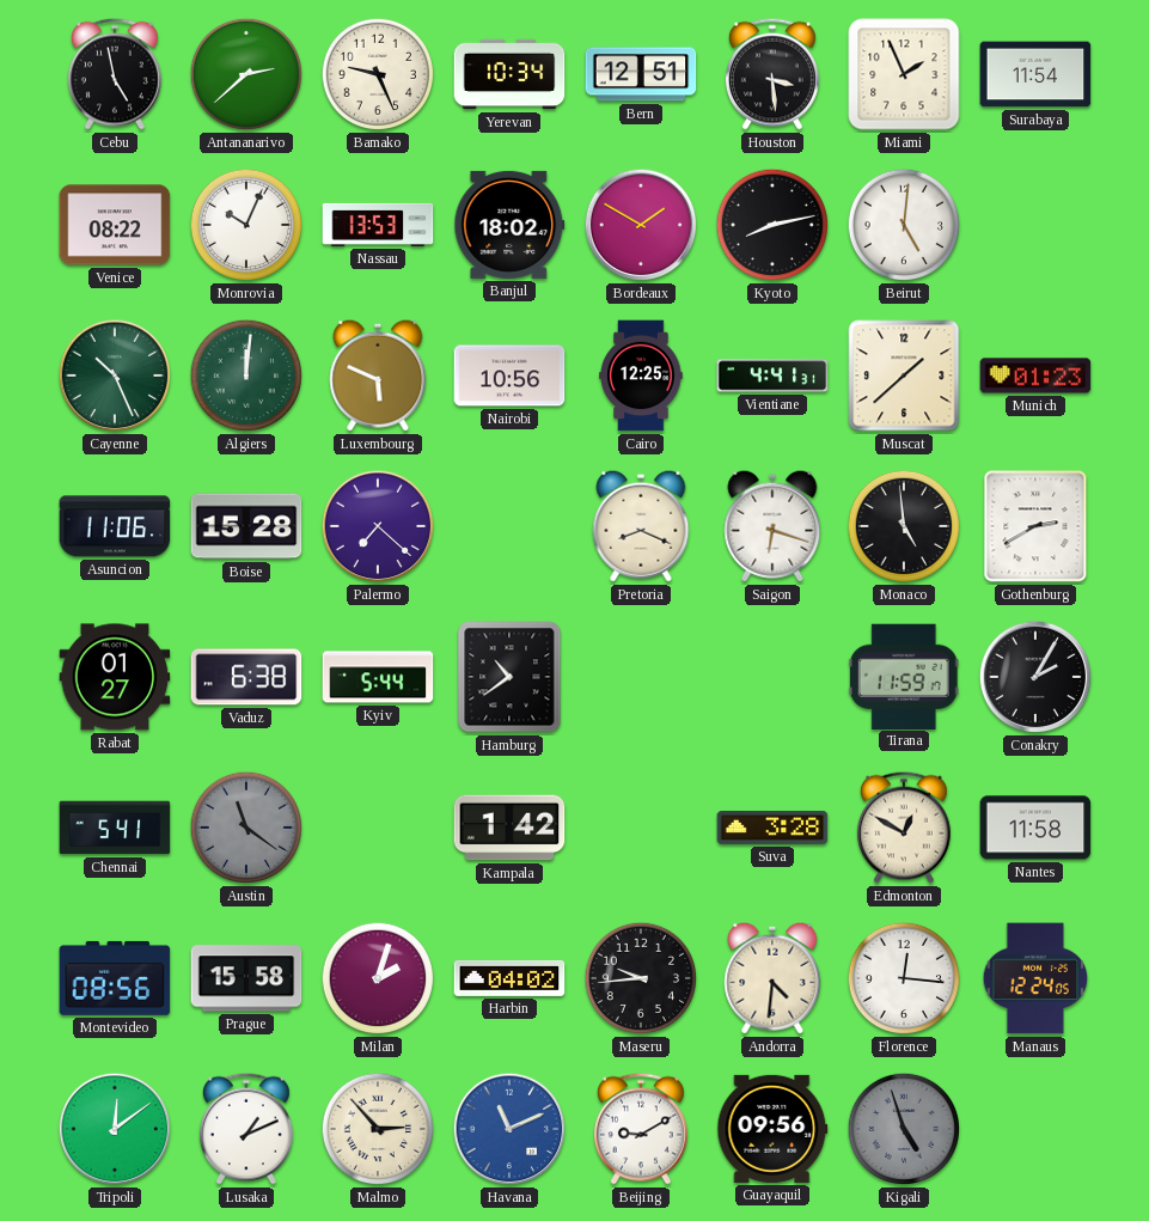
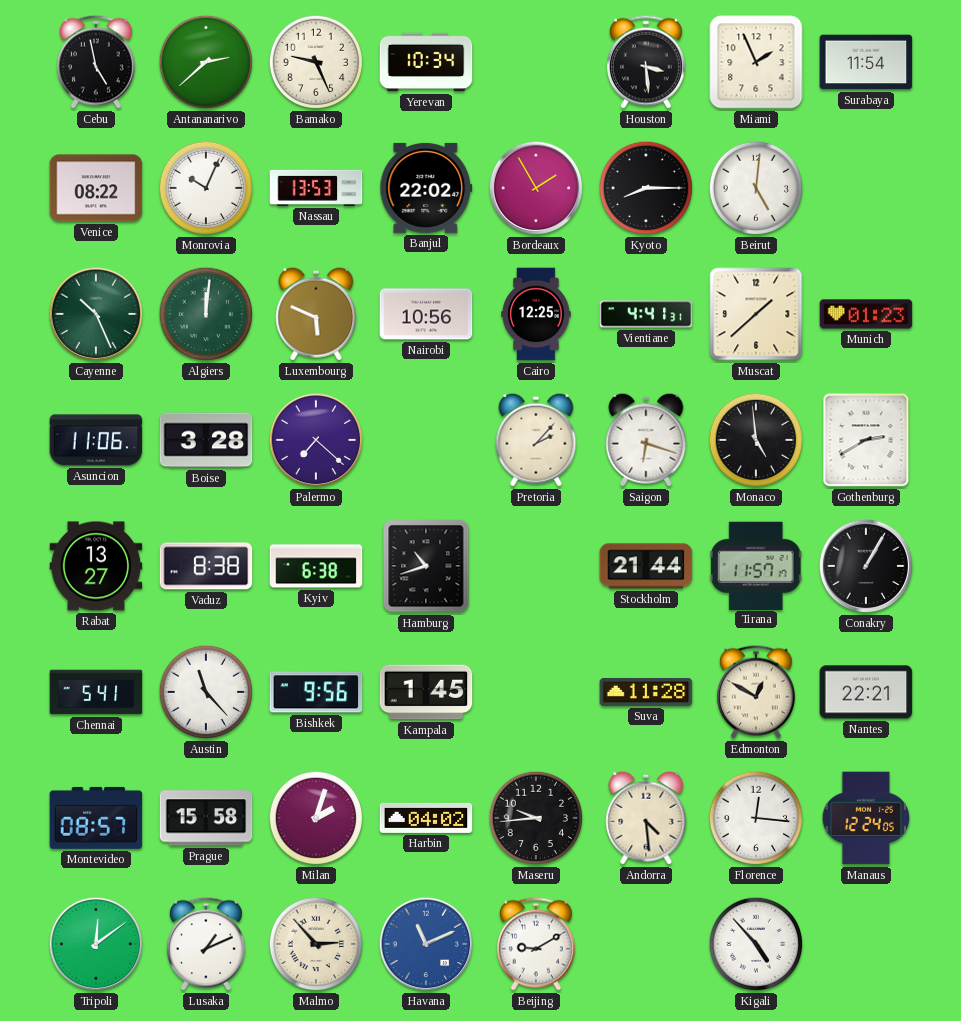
Bern: 12:51 -> none (641, 74)
Banjul: 18:02 -> 22:02 (426, 188)
Bordeaux: 1:50 -> 1:55 (536, 188)
Kyoto: 8:13 -> 8:15 (646, 188)
Boise: 15:28 -> 3:28 (206, 440)
Pretoria: 8:19 -> 2:07 (536, 440)
Rabat: 01:27 -> 13:27 (96, 566)
Vaduz: 6:38 -> 8:38 (206, 566)
Kyiv: 5:44 -> 6:38 (316, 566)
Hamburg: 10:39 -> 10:42 (426, 566)
Stockholm: none -> 21:44 (646, 566)
Tirana: 11:59 -> 11:57 (756, 565)
Conakry: 2:05 -> 1:05 (866, 566)
Austin: 11:21 -> 11:23 (206, 692)
Austin dial: grey -> white (206, 692)
Bishkek: none -> 9:56 (316, 692)
Kampala: 1:42 -> 1:45 (426, 692)
Suva: 3:28 -> 11:28 (646, 692)
Nantes: 11:58 -> 22:21 (866, 692)
Montevideo: 08:56 -> 08:57 (96, 818)
Andorra: 4:31 -> 4:29 (646, 818)
Guayaquil: 09:56 -> none (772, 1129)
Kigali: 4:57 -> 4:53 (756, 944)
Kigali dial: grey -> white (756, 944)
